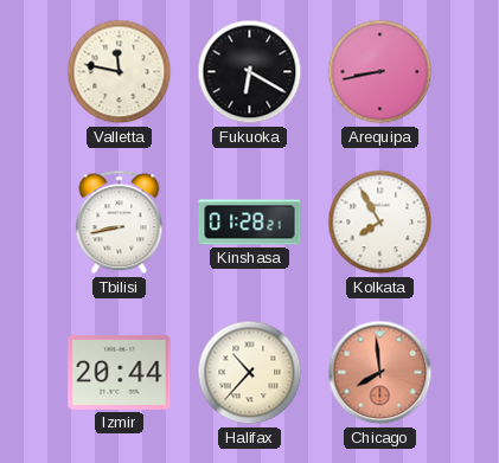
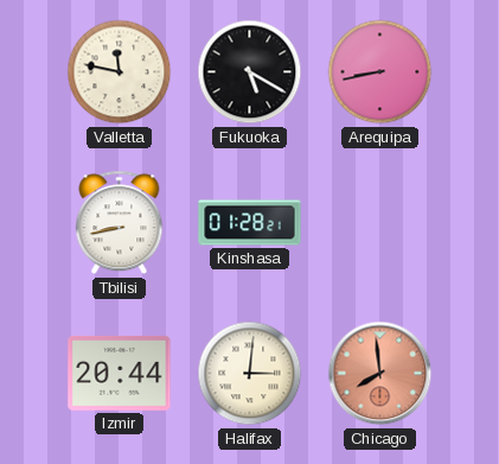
Fukuoka: 6:20 -> 5:20 (250, 72)
Kolkata: 7:55 -> none (380, 223)
Halifax: 10:37 -> 3:01 (250, 374)
